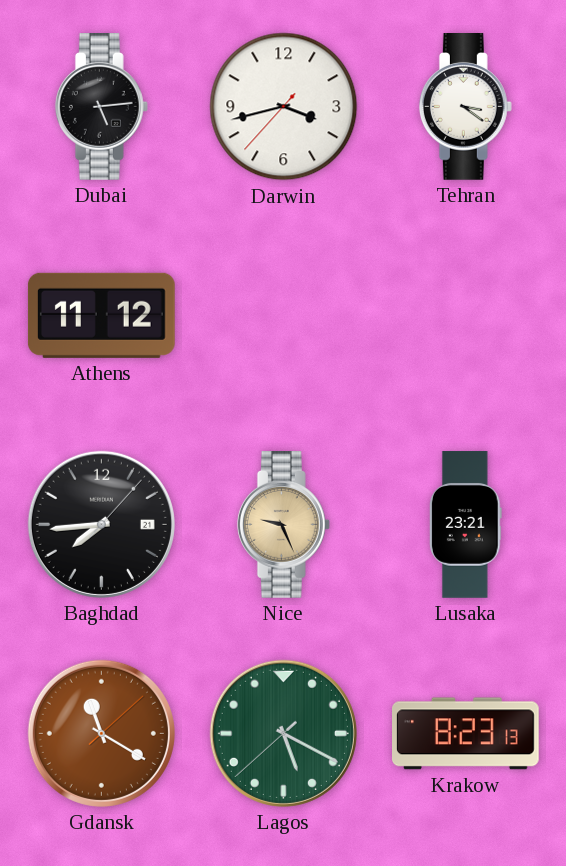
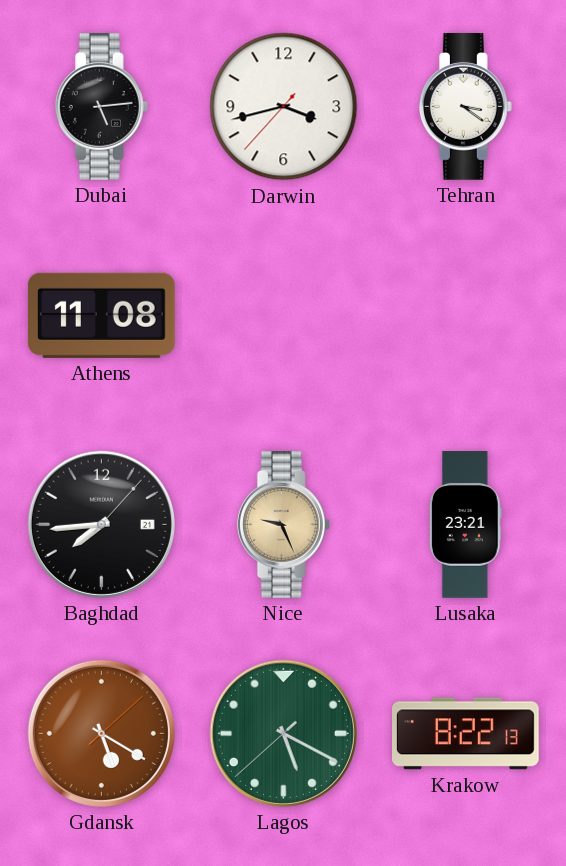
Athens: 11:12 -> 11:08 (101, 315)
Gdansk: 11:20 -> 5:20 (101, 733)
Krakow: 8:23 -> 8:22 (466, 734)
